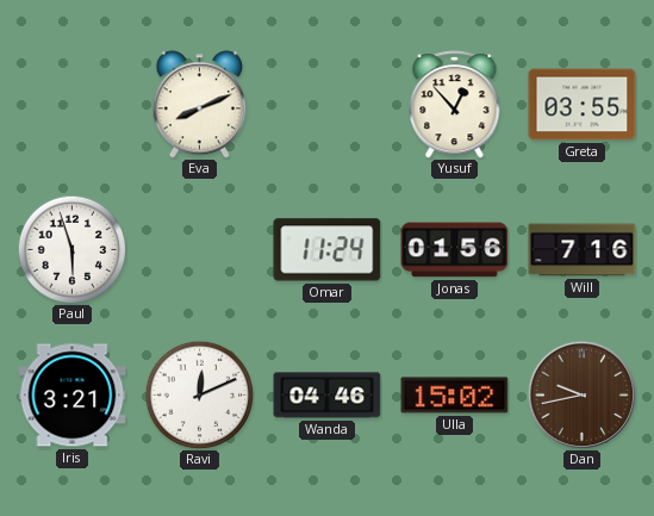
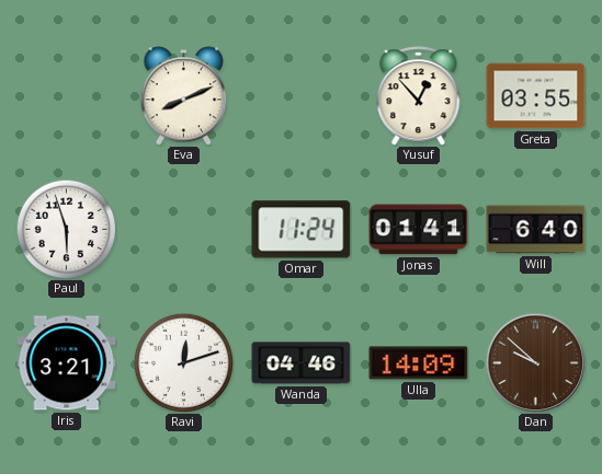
Jonas: 01:56 -> 01:41 (419, 230)
Will: 7:16 -> 6:40 (536, 230)
Ravi: 12:11 -> 12:12 (183, 362)
Ulla: 15:02 -> 14:09 (419, 363)
Dan: 9:43 -> 9:52 (535, 362)
